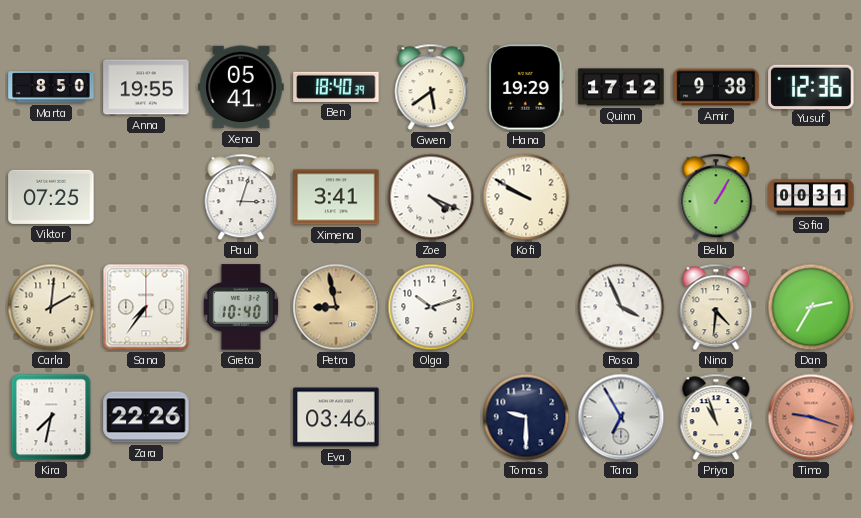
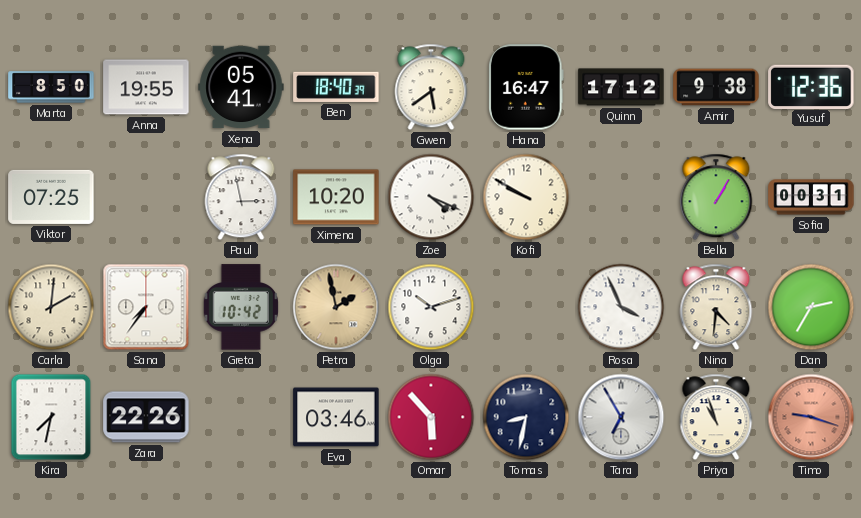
Hana: 19:29 -> 16:47 (527, 87)
Paul: 3:03 -> 2:58 (241, 197)
Ximena: 3:41 -> 10:20 (336, 197)
Greta: 10:40 -> 10:42 (241, 307)
Petra: 8:58 -> 1:58 (336, 307)
Omar: none -> 5:53 (431, 417)
Tomas: 9:30 -> 8:32 (526, 417)
